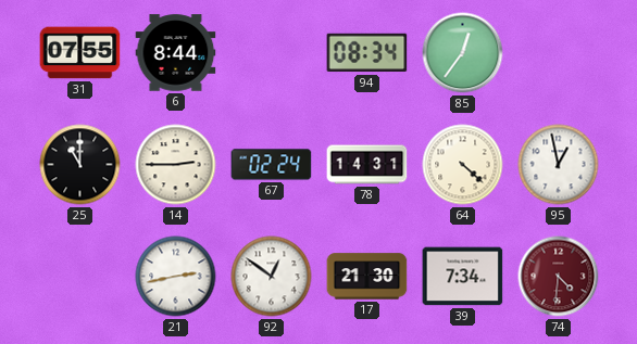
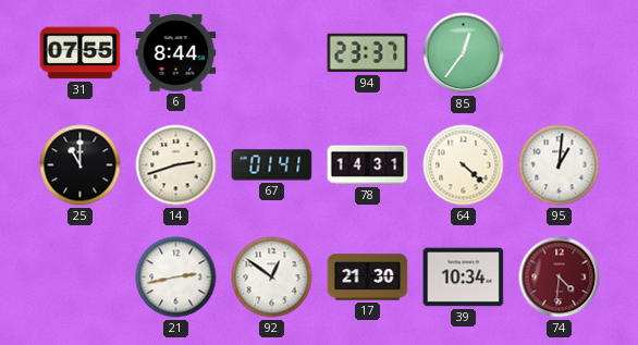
94: 08:34 -> 23:37 (368, 53)
14: 2:45 -> 2:42 (176, 165)
67: 02:24 -> 01:41 (272, 165)
95: 12:58 -> 1:01 (560, 165)
39: 7:34 -> 10:34 (464, 278)
